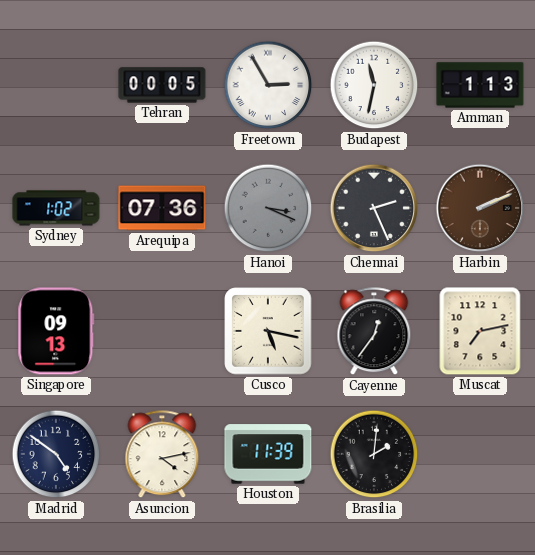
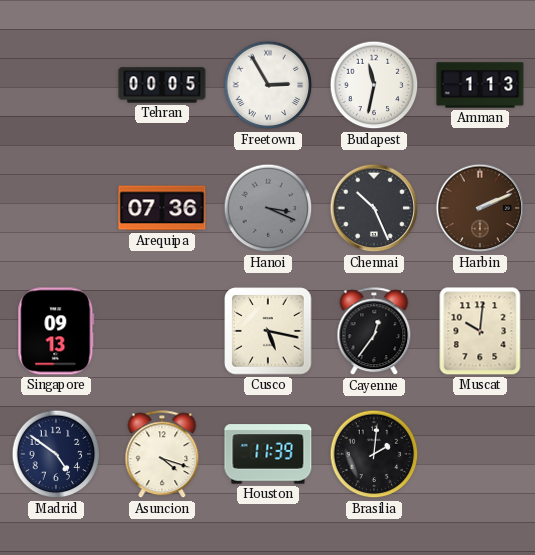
Sydney: 1:02 -> none (56, 208)
Chennai: 2:26 -> 10:26 (374, 208)
Muscat: 7:13 -> 10:01 (480, 331)
Asuncion: 4:13 -> 4:18 (162, 455)
